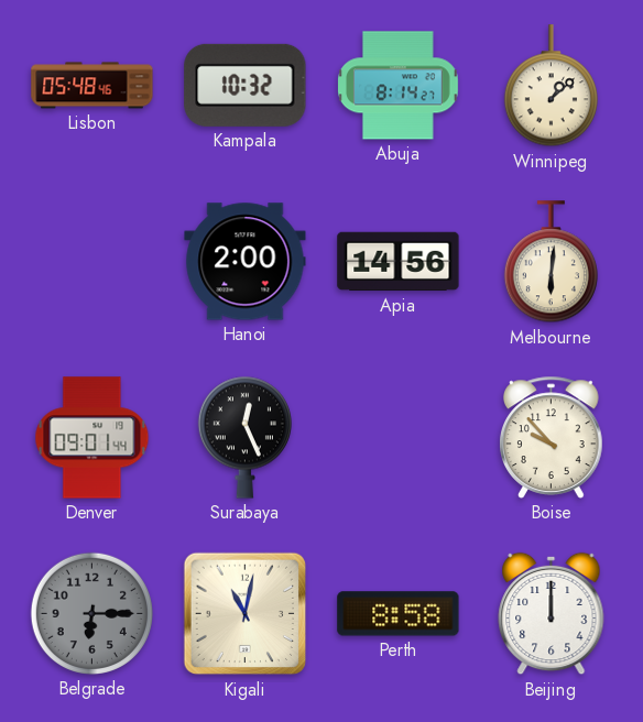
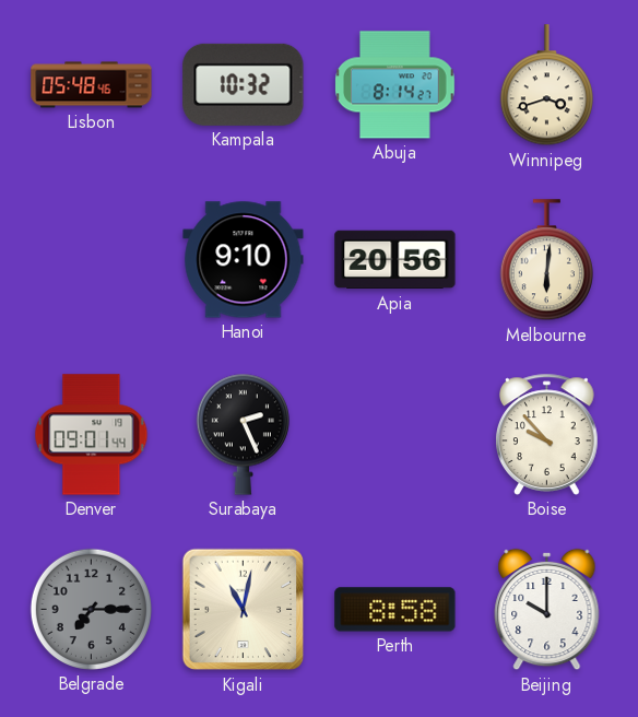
Winnipeg: 1:08 -> 3:42 (546, 85)
Hanoi: 2:00 -> 9:10 (244, 260)
Apia: 14:56 -> 20:56 (395, 260)
Surabaya: 12:26 -> 2:26 (243, 434)
Belgrade: 6:15 -> 7:15 (91, 609)
Beijing: 12:00 -> 10:00 (547, 610)
